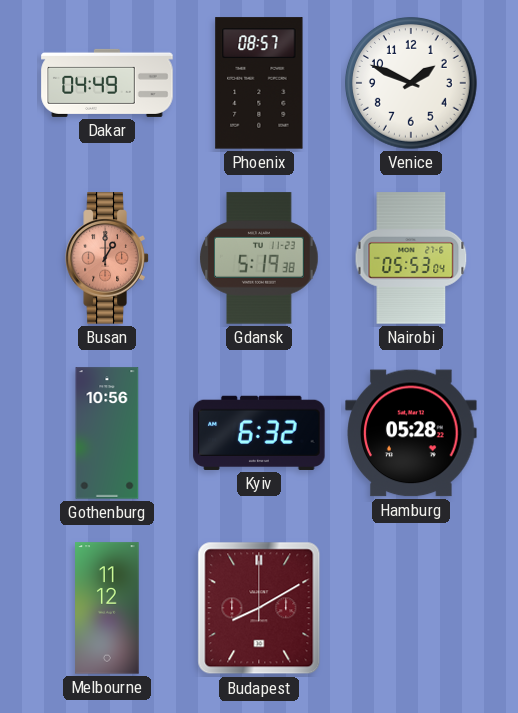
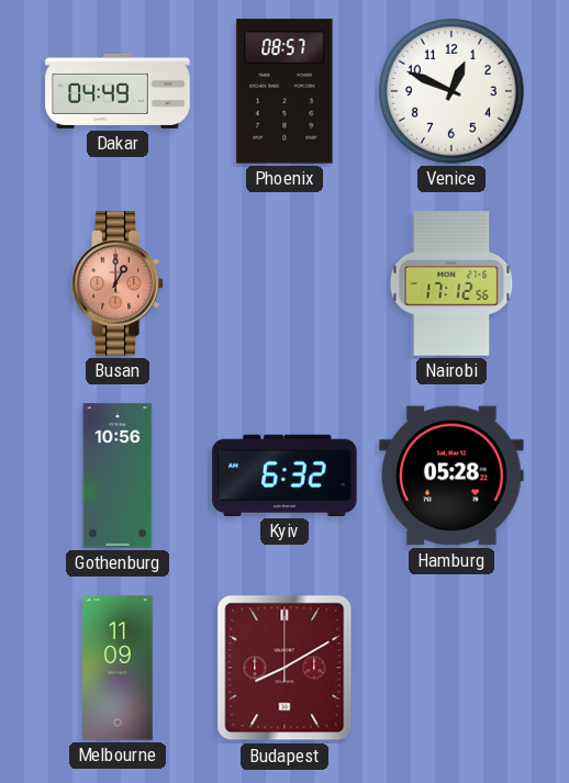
Venice: 1:49 -> 12:49 (453, 92)
Gdansk: 5:19 -> none (259, 258)
Nairobi: 05:53 -> 17:12 (451, 283)
Melbourne: 11:12 -> 11:09 (118, 668)
